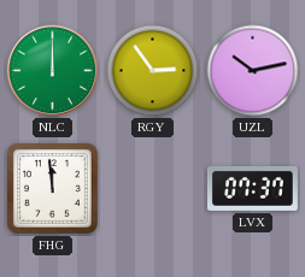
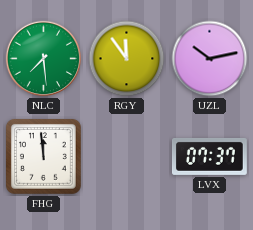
NLC: 12:00 -> 7:29 (44, 59)
RGY: 2:54 -> 11:54 (127, 59)
